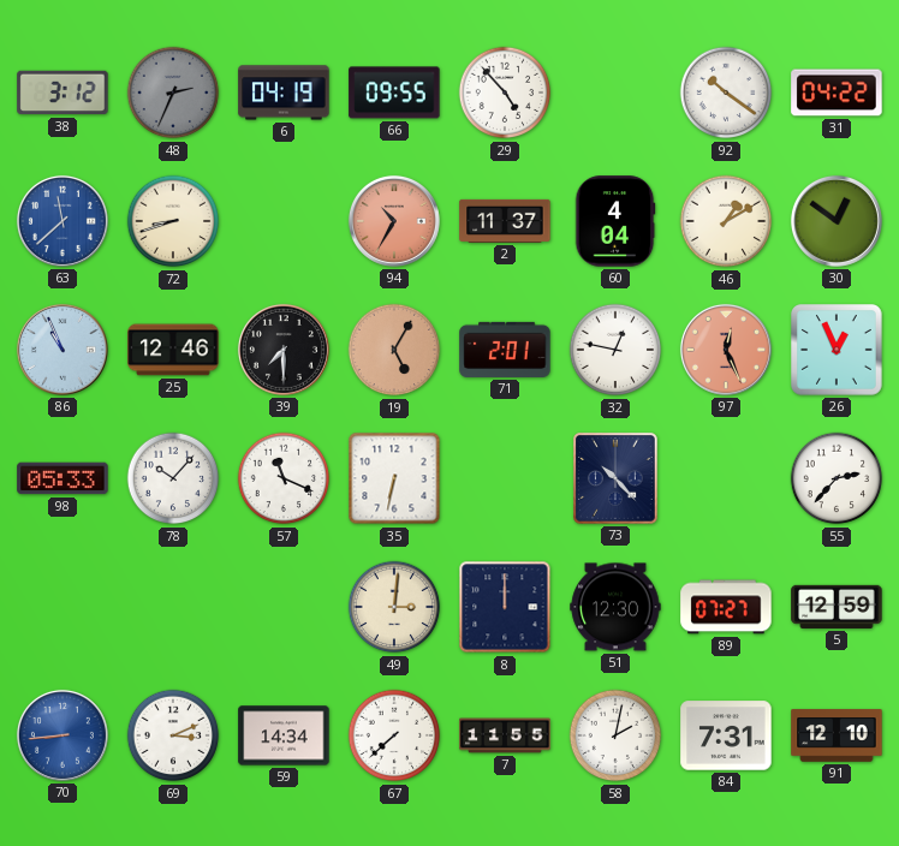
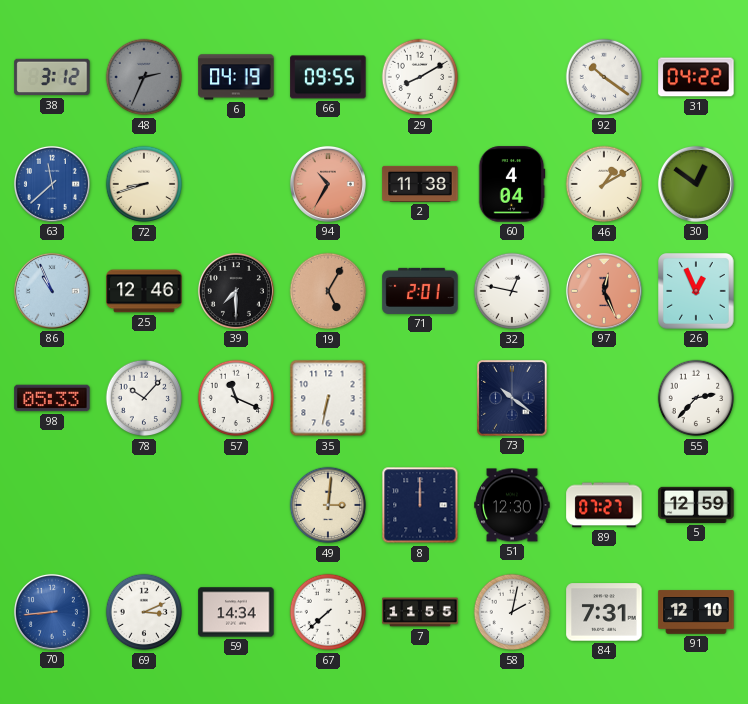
29: 4:53 -> 8:10 (420, 77)
2: 11:37 -> 11:38 (420, 184)
73: 10:23 -> 10:21 (513, 399)
